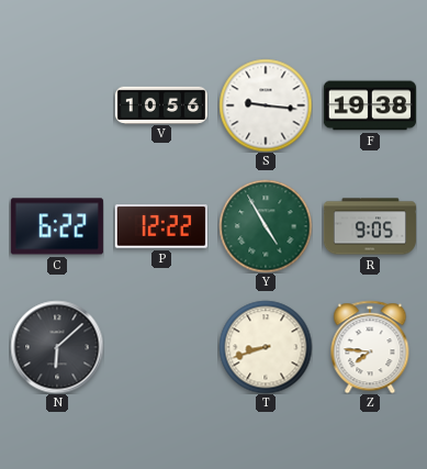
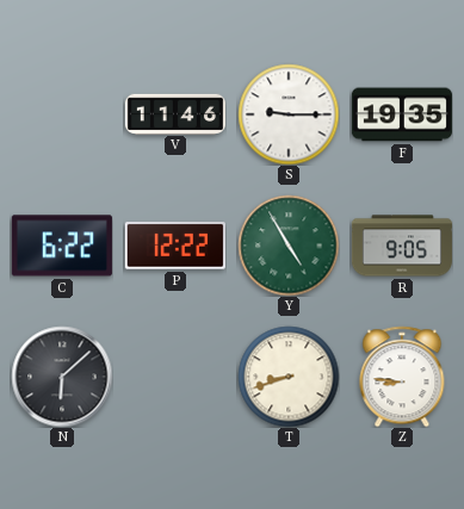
V: 10:56 -> 11:46 (175, 113)
S: 9:16 -> 9:15 (289, 114)
F: 19:38 -> 19:35 (402, 114)
Z: 7:46 -> 8:46 (402, 377)
